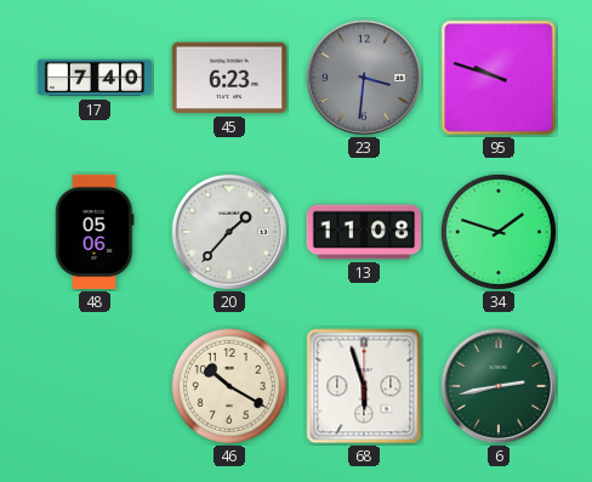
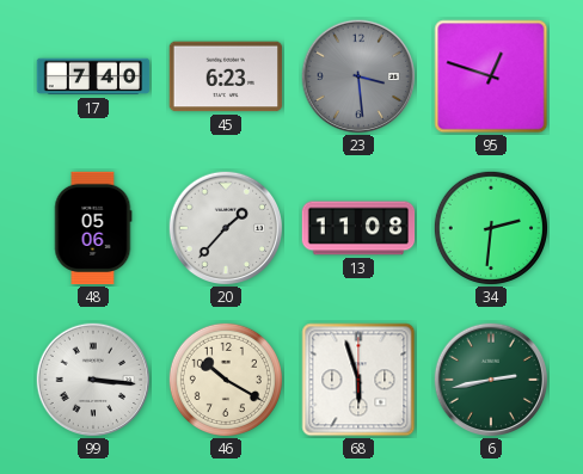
23: 3:31 -> 3:29 (358, 76)
95: 9:48 -> 12:48 (491, 76)
34: 1:48 -> 2:31 (491, 228)
99: none -> 3:16 (93, 380)
